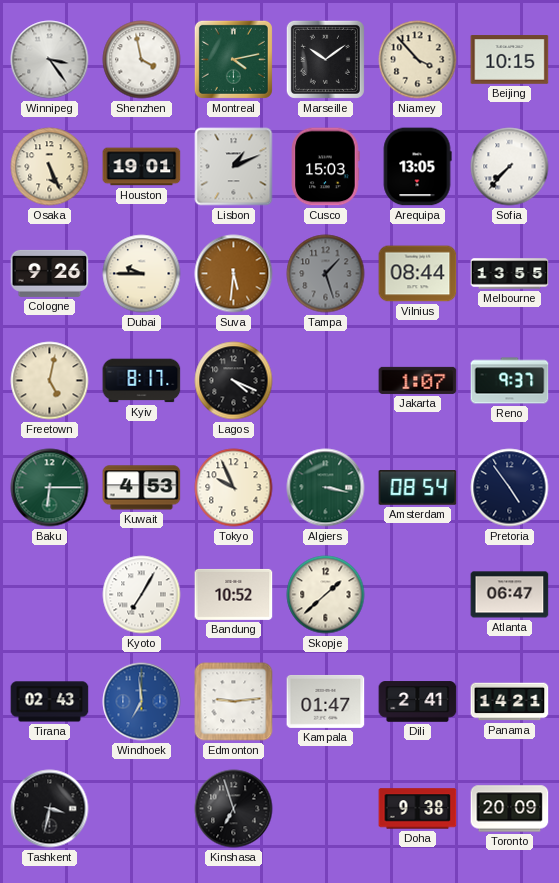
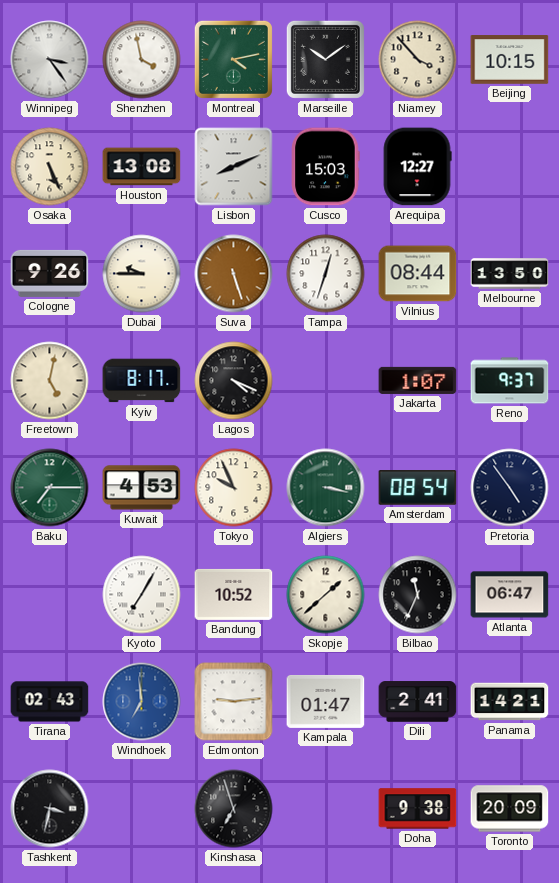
Houston: 19:01 -> 13:08 (142, 167)
Lisbon: 1:11 -> 8:11 (234, 167)
Arequipa: 13:05 -> 12:27 (417, 167)
Sofia: 7:37 -> none (510, 167)
Suva: 5:31 -> 5:27 (234, 274)
Tampa: 1:27 -> 12:33 (326, 274)
Tampa dial: grey -> white (326, 274)
Melbourne: 13:55 -> 13:50 (510, 274)
Baku: 6:15 -> 7:15 (50, 488)
Bilbao: none -> 11:34 (418, 595)
